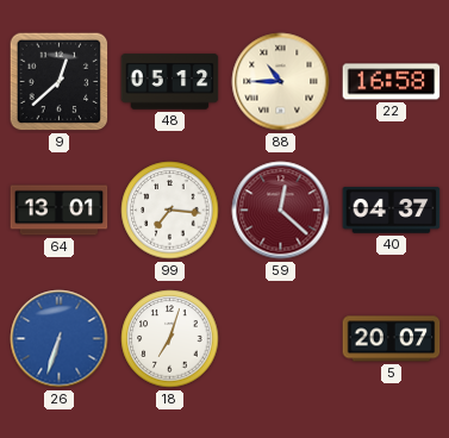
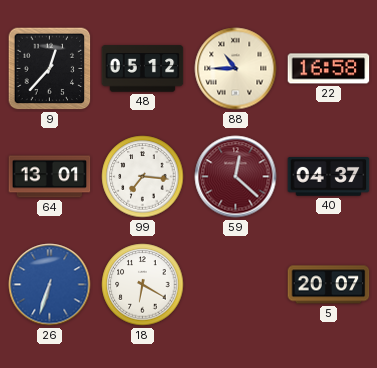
9: 12:38 -> 12:37 (50, 69)
18: 7:03 -> 6:20 (143, 285)
